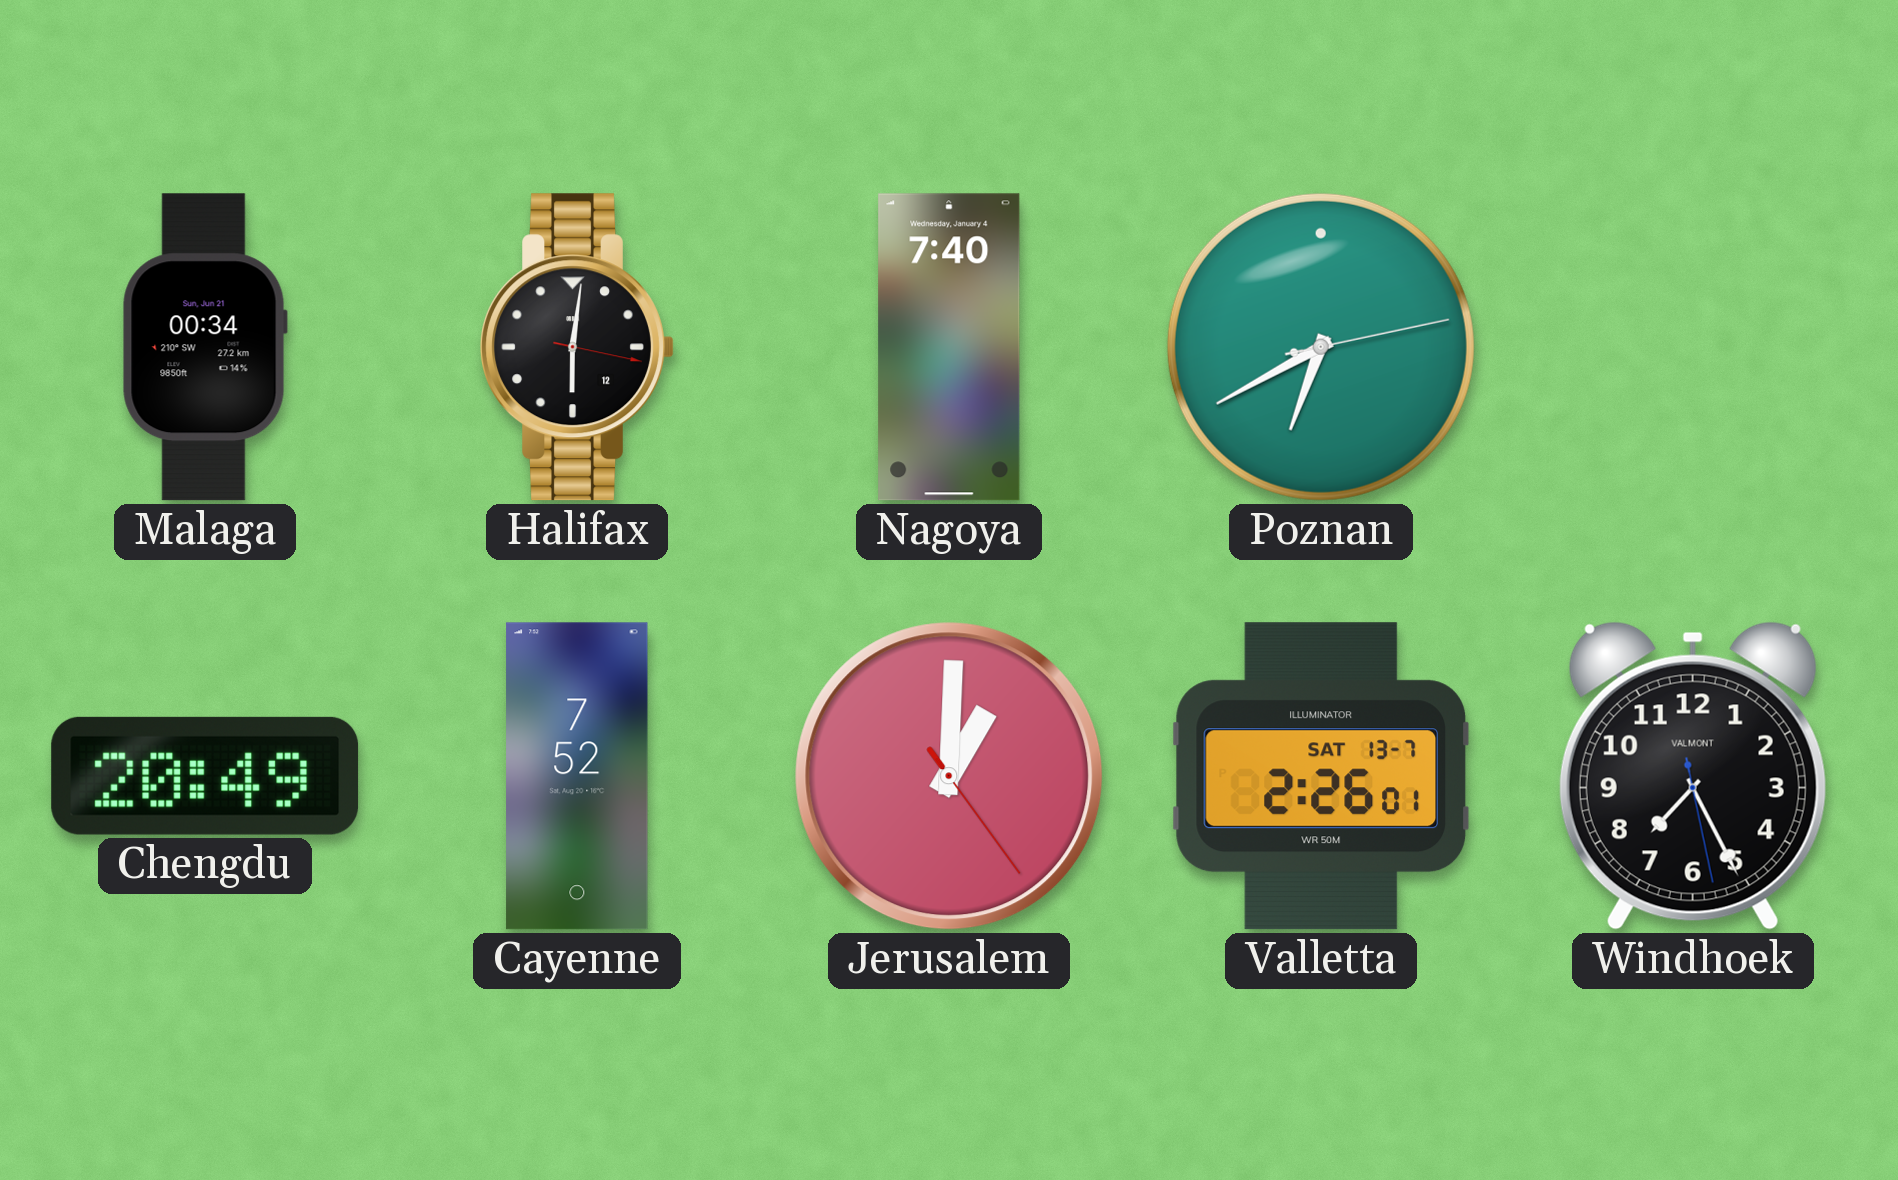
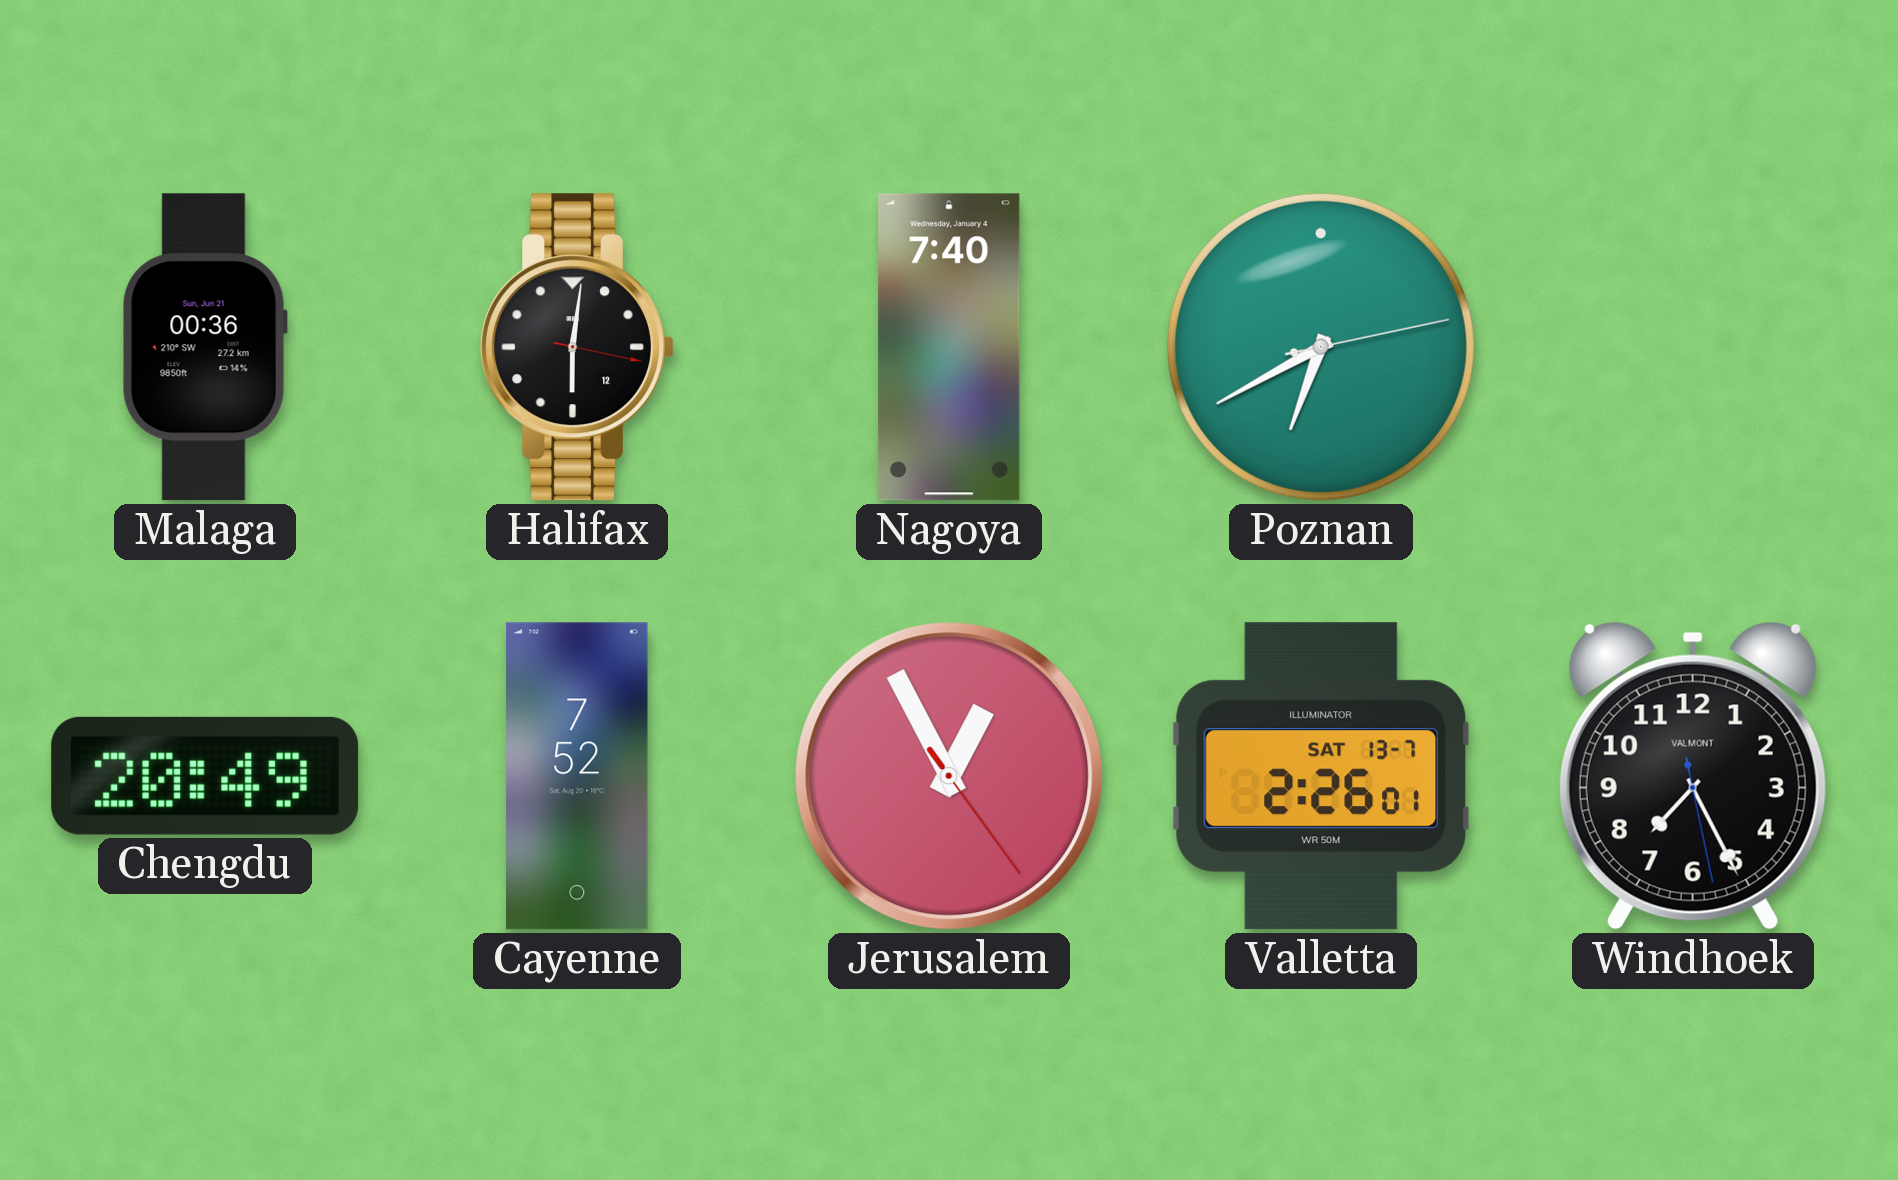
Malaga: 00:34 -> 00:36 (205, 347)
Jerusalem: 1:00 -> 12:55 (949, 776)
